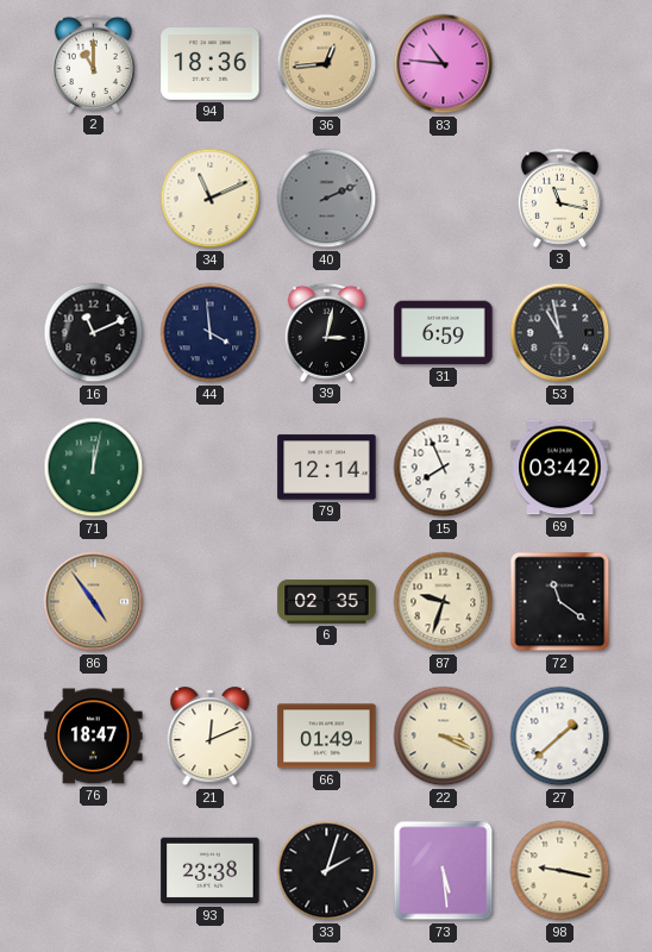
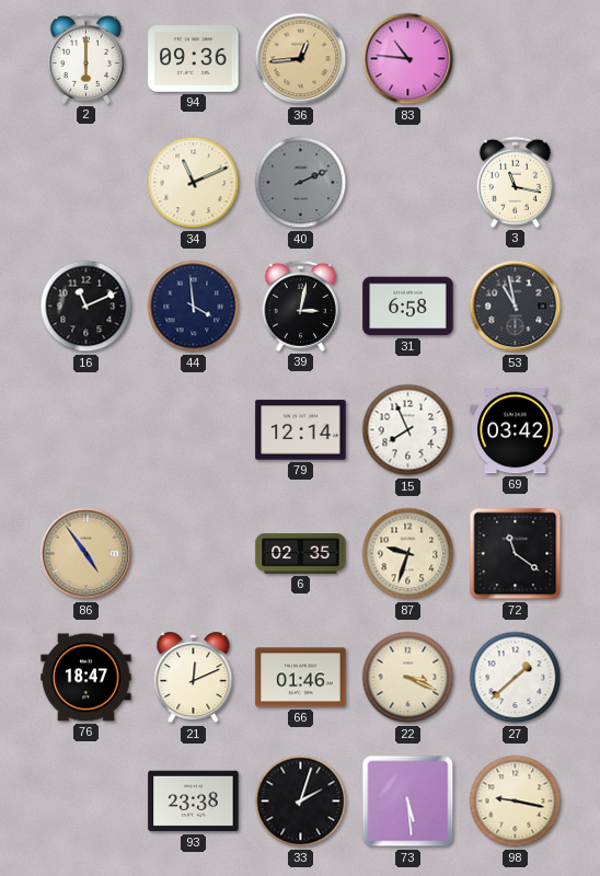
2: 11:00 -> 6:00 (85, 58)
94: 18:36 -> 09:36 (194, 59)
31: 6:59 -> 6:58 (408, 307)
71: 12:02 -> none (94, 468)
66: 01:49 -> 01:46 (301, 678)
